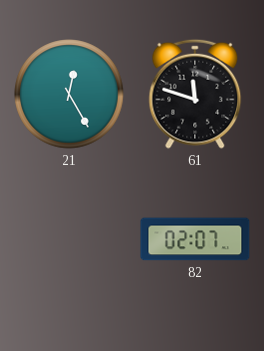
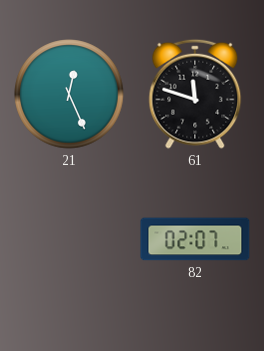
21: 12:25 -> 12:26 (69, 94)
